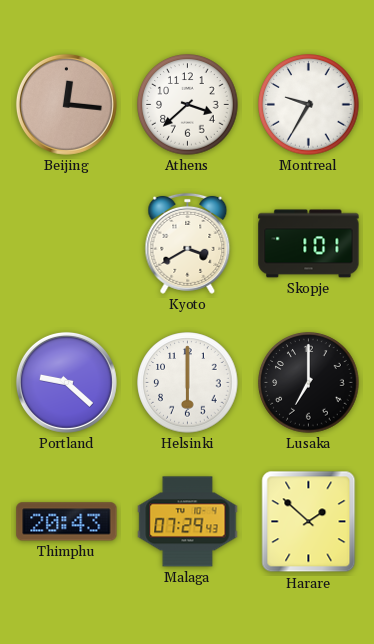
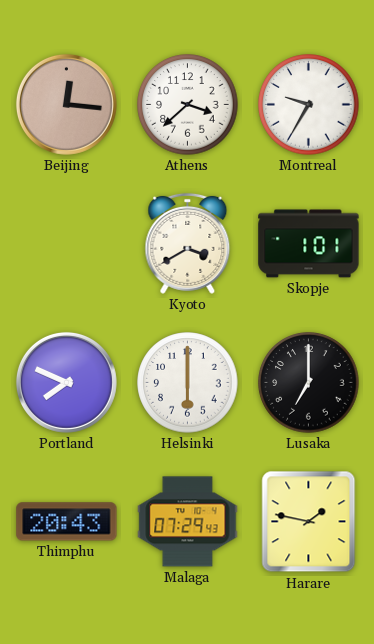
Portland: 9:22 -> 7:49 (66, 382)
Harare: 1:52 -> 1:47 (309, 522)
